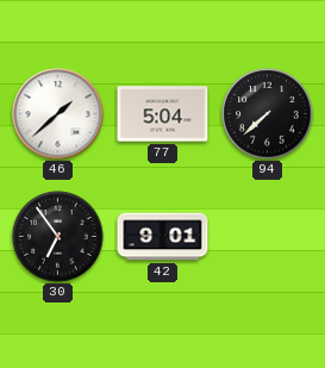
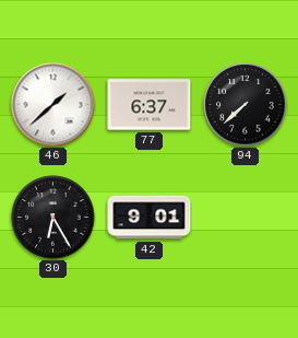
77: 5:04 -> 6:37 (150, 105)
30: 6:54 -> 6:25 (53, 218)
